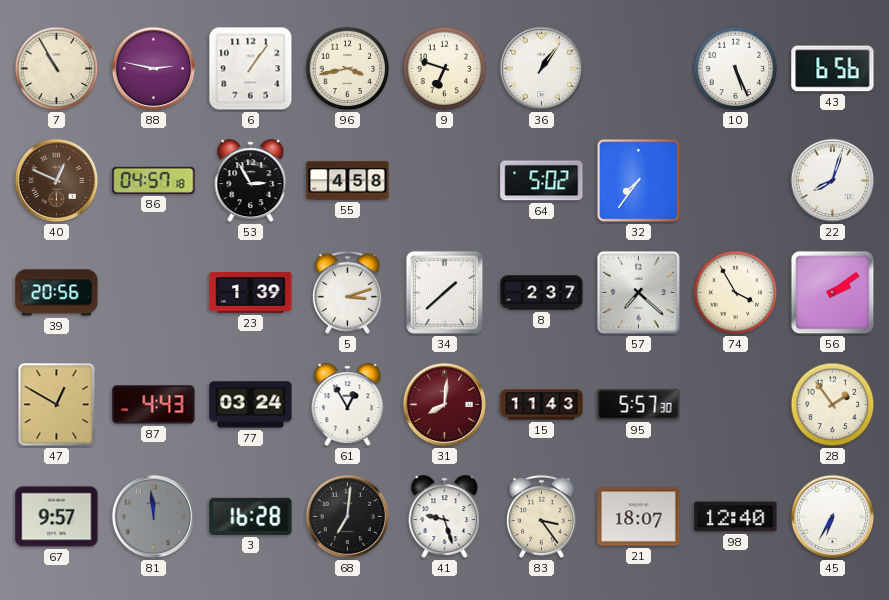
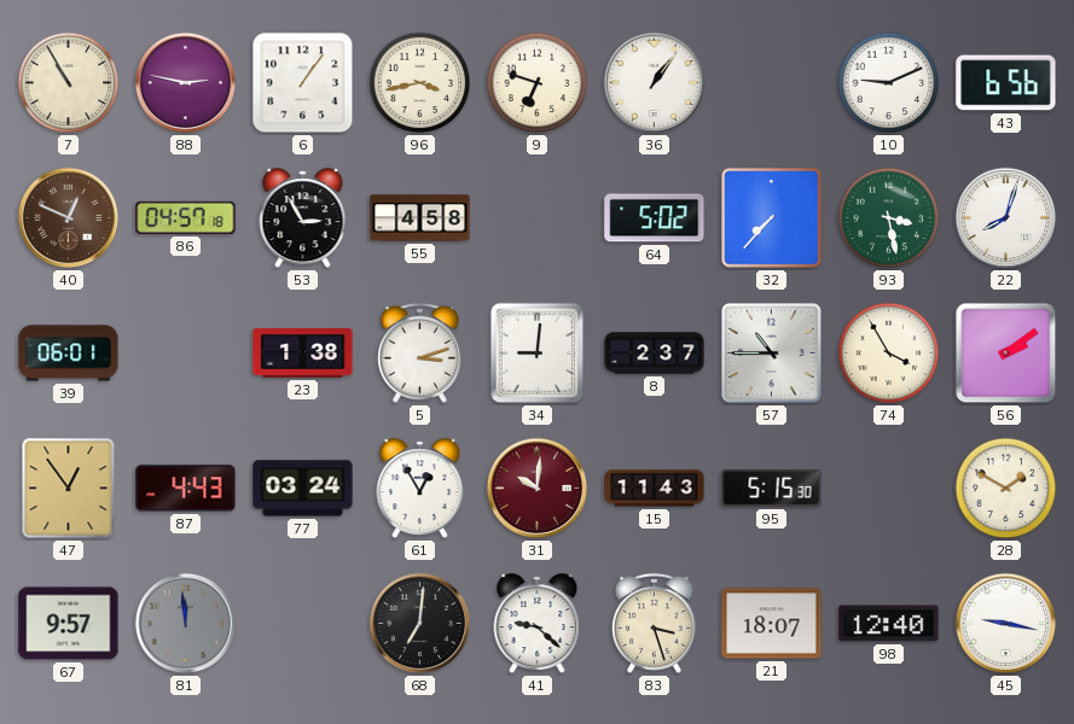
10: 5:26 -> 9:11 (889, 83)
32: 7:36 -> 7:37 (772, 218)
93: none -> 3:28 (889, 218)
39: 20:56 -> 06:01 (69, 354)
23: 1:39 -> 1:38 (303, 354)
34: 1:38 -> 9:01 (538, 354)
57: 7:22 -> 10:45 (772, 354)
47: 12:50 -> 12:54 (69, 489)
31: 8:01 -> 10:01 (538, 489)
95: 5:57 -> 5:15 (772, 489)
28: 1:54 -> 1:50 (1006, 489)
3: 16:28 -> none (251, 516)
41: 9:27 -> 9:22 (538, 624)
83: 3:24 -> 3:27 (654, 623)
45: 6:35 -> 9:17 (1006, 624)
